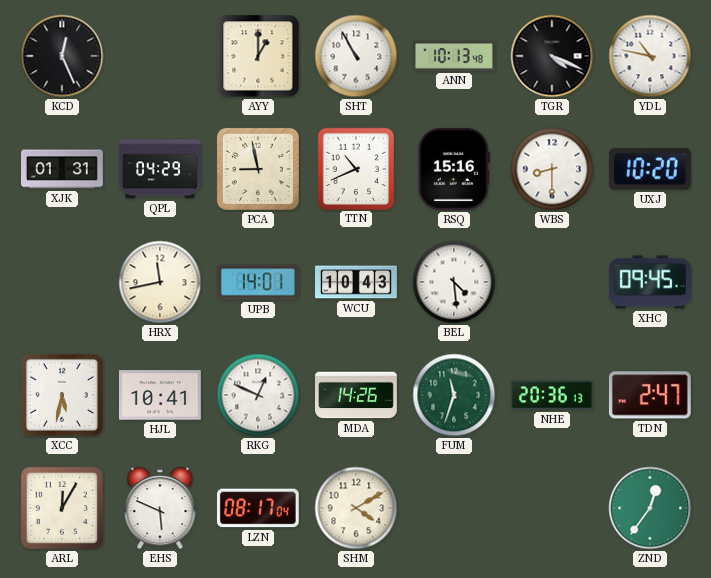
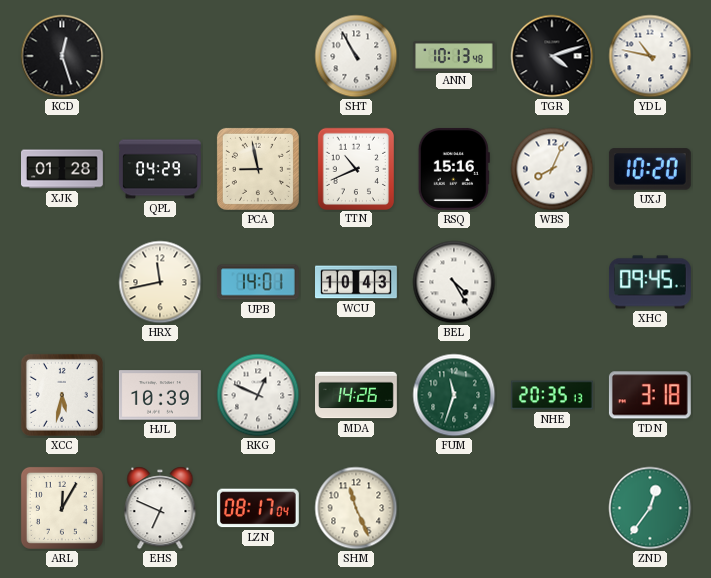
KCD: 12:26 -> 12:27 (62, 56)
AYY: 1:00 -> none (258, 56)
TGR: 4:19 -> 4:12 (552, 56)
XJK: 01:31 -> 01:28 (63, 169)
WBS: 8:30 -> 8:04 (552, 169)
BEL: 4:29 -> 4:25 (454, 282)
HJL: 10:41 -> 10:39 (160, 395)
NHE: 20:36 -> 20:35 (553, 395)
TDN: 2:47 -> 3:18 (650, 395)
EHS: 5:49 -> 6:49 (160, 508)
SHM: 4:10 -> 11:26 (356, 508)
